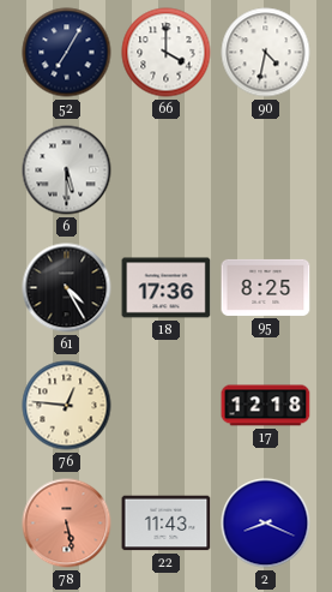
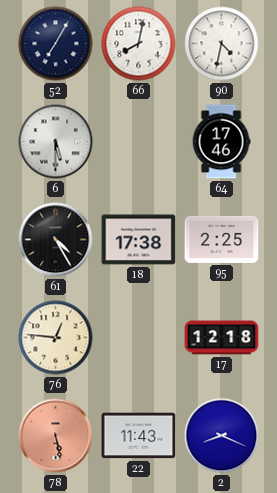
66: 4:00 -> 8:02 (139, 44)
64: none -> 17:46 (221, 142)
18: 17:36 -> 17:38 (139, 240)
95: 8:25 -> 2:25 (222, 239)
